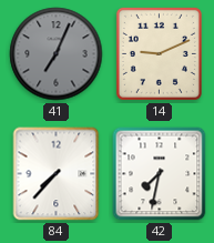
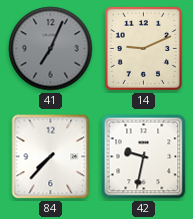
42: 7:32 -> 9:32 (144, 157)
